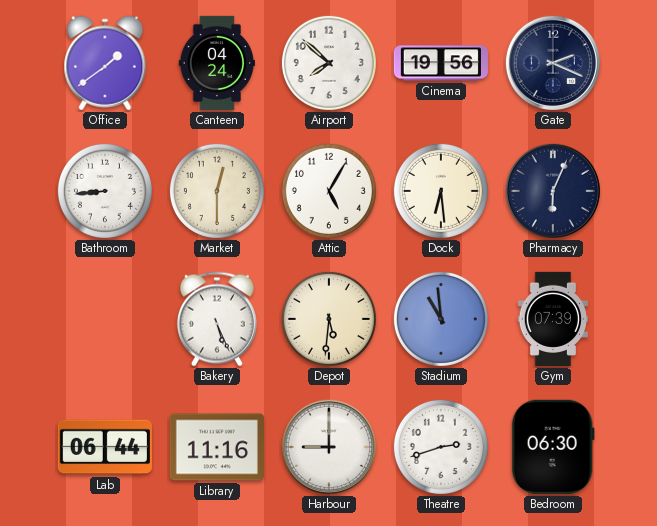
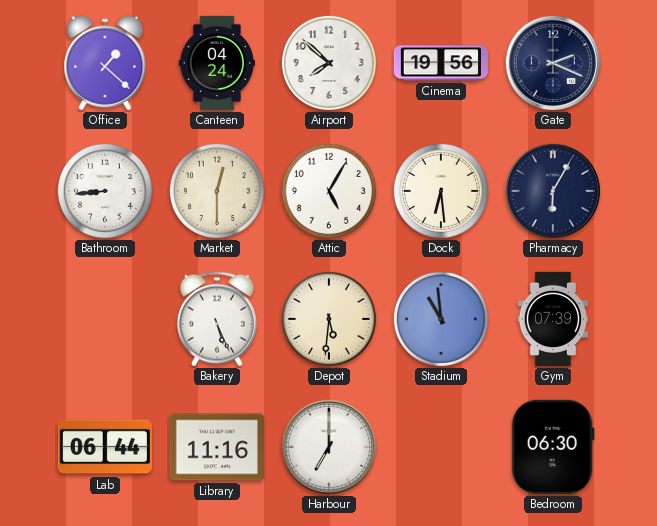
Office: 1:39 -> 1:22 (105, 63)
Pharmacy: 6:04 -> 6:05 (553, 191)
Harbour: 9:00 -> 7:00 (329, 447)
Theatre: 2:42 -> none (441, 447)
